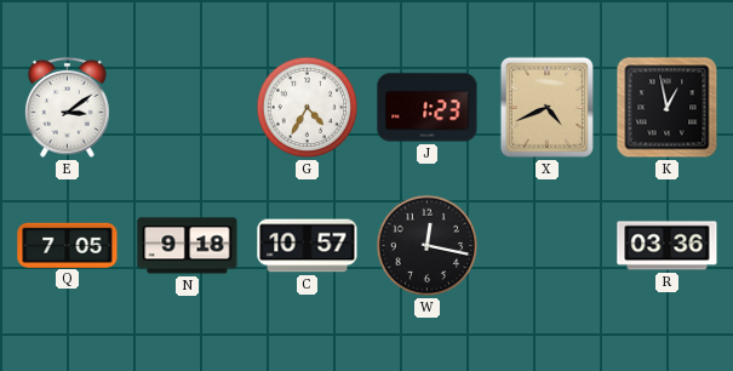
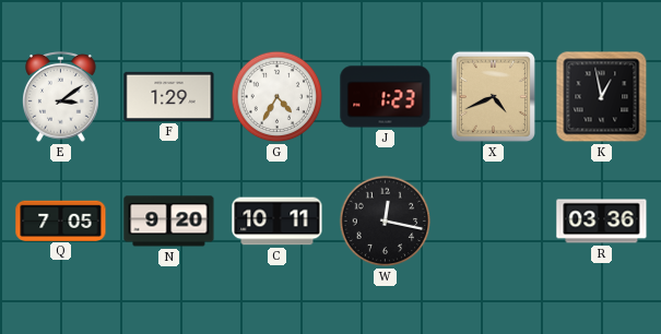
F: none -> 1:29 (169, 96)
N: 9:18 -> 9:20 (169, 222)
C: 10:57 -> 10:11 (278, 222)
